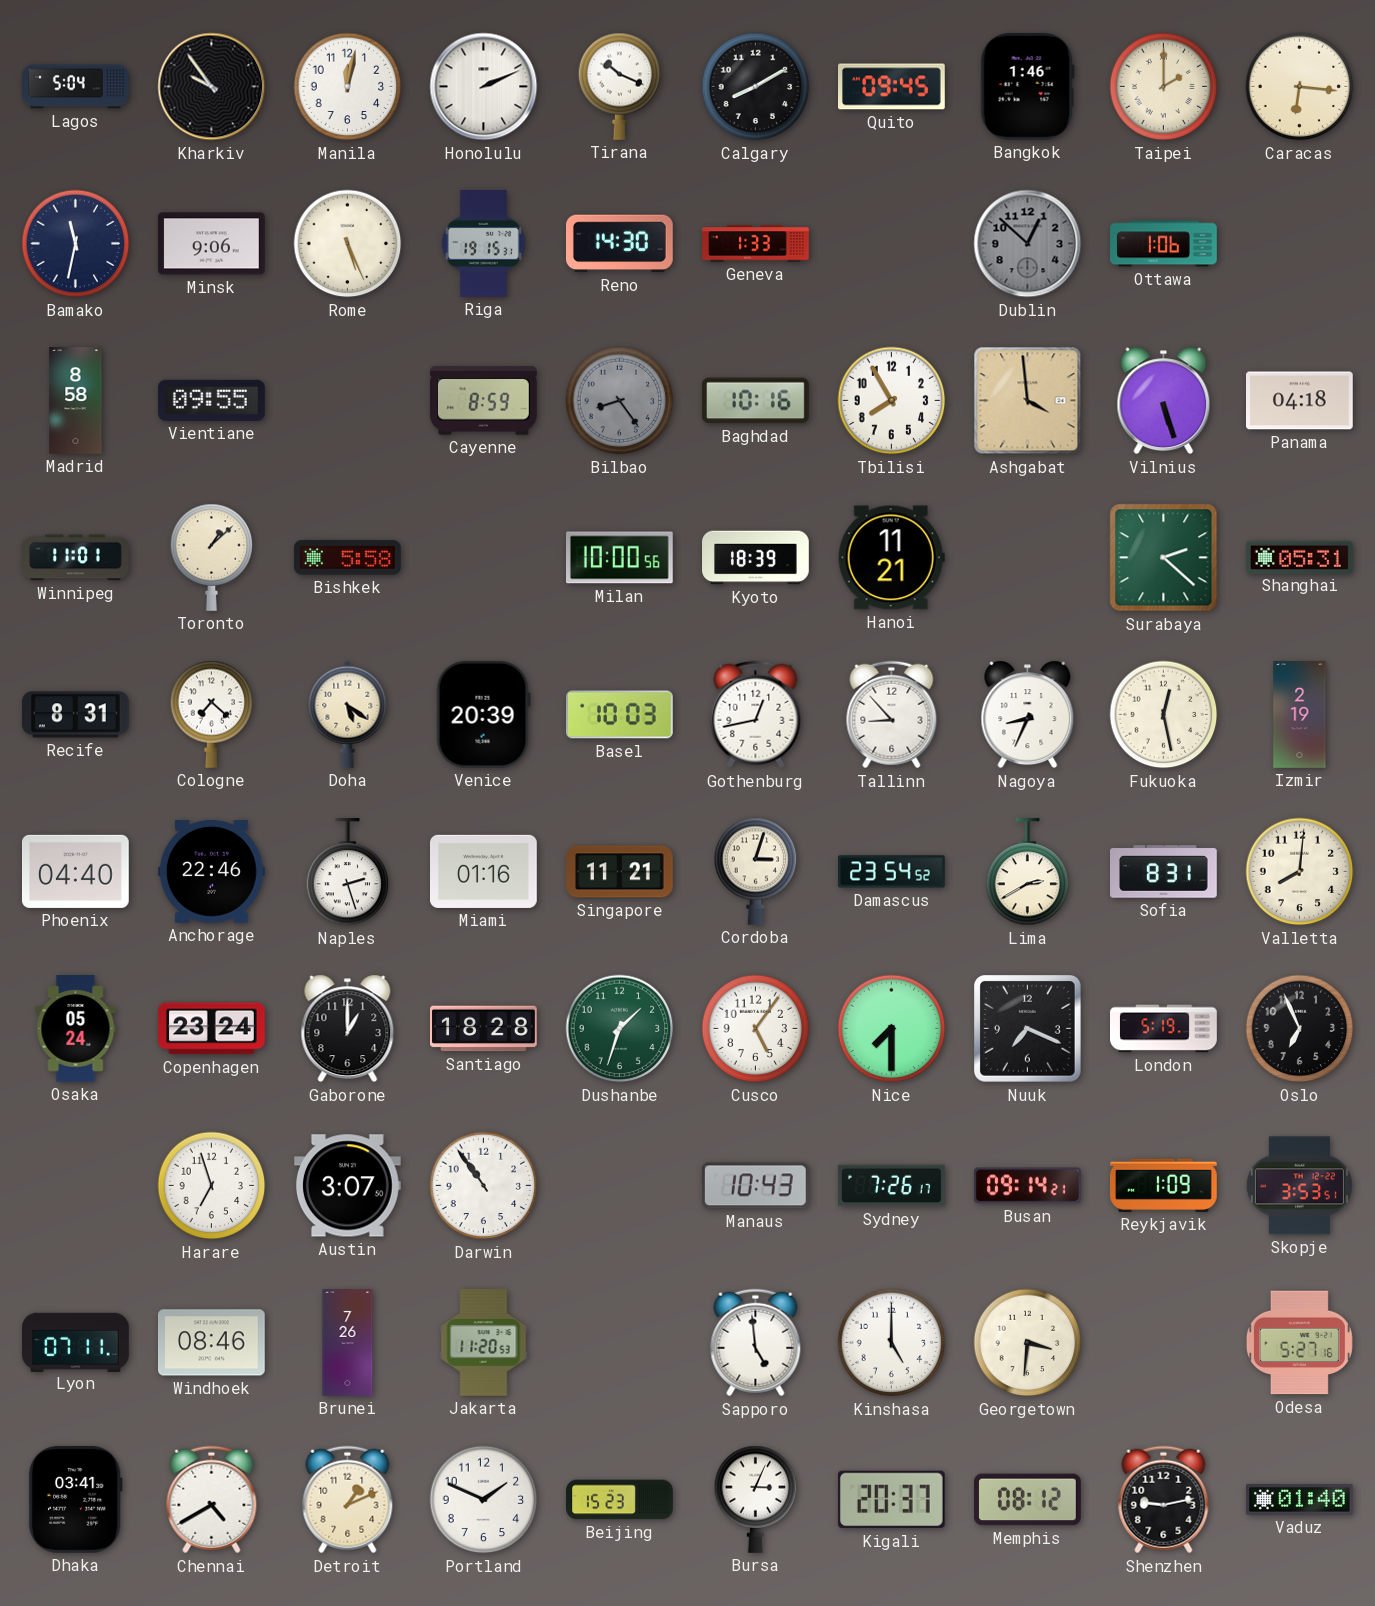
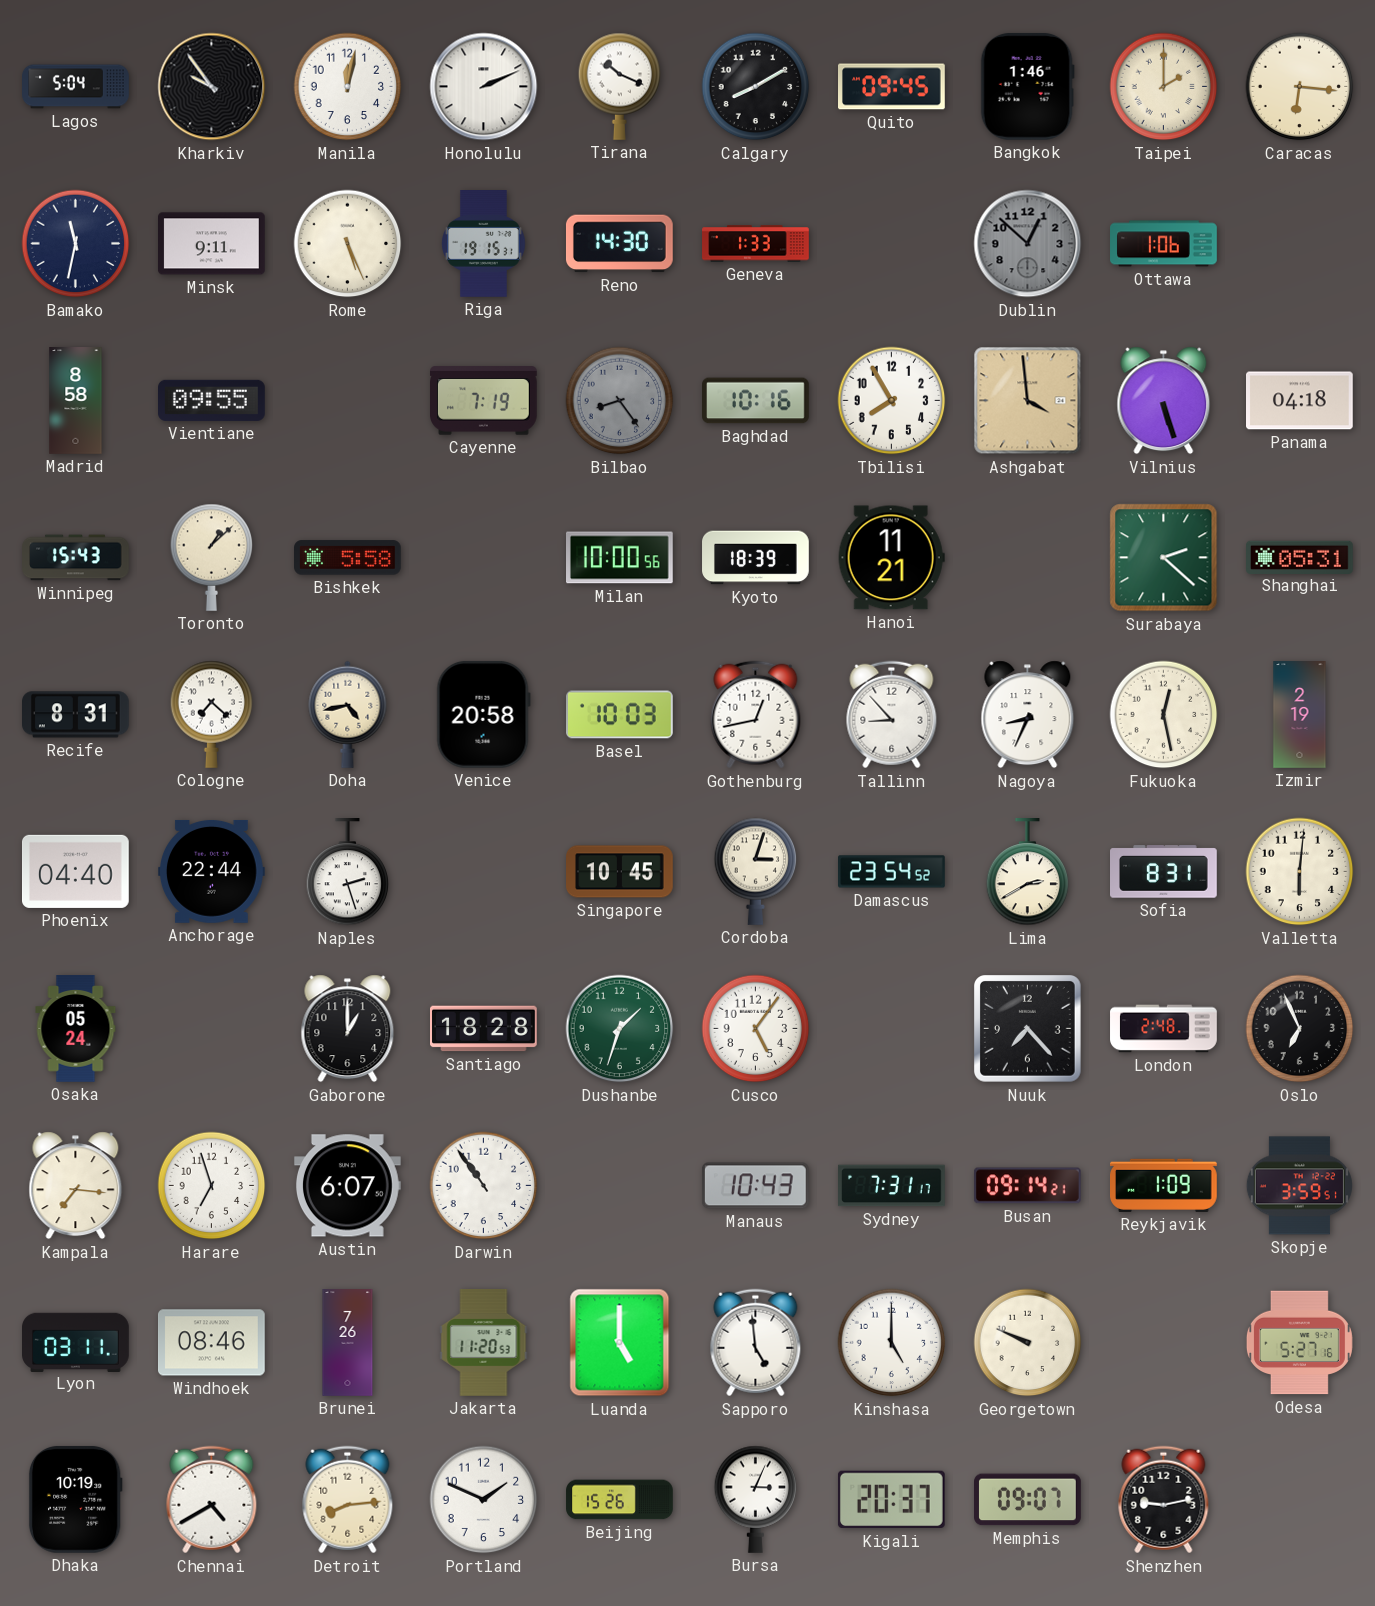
Minsk: 9:06 -> 9:11 (212, 244)
Cayenne: 8:59 -> 7:19 (484, 401)
Winnipeg: 11:01 -> 15:43 (76, 558)
Doha: 5:21 -> 4:43 (348, 714)
Venice: 20:39 -> 20:58 (483, 714)
Anchorage: 22:46 -> 22:44 (212, 871)
Miami: 01:16 -> none (484, 871)
Singapore: 11:21 -> 10:45 (620, 872)
Valletta: 8:01 -> 6:01 (1300, 872)
Copenhagen: 23:24 -> none (212, 1029)
Nice: 7:30 -> none (892, 1029)
Nuuk: 7:19 -> 7:23 (1028, 1029)
London: 5:19 -> 2:48 (1164, 1029)
Kampala: none -> 7:16 (76, 1186)
Austin: 3:07 -> 6:07 (347, 1186)
Sydney: 7:26 -> 7:31 (892, 1186)
Skopje: 3:53 -> 3:59 (1299, 1186)
Lyon: 07:11 -> 03:11 (76, 1342)
Luanda: none -> 5:00 (620, 1343)
Georgetown: 3:31 -> 9:49 (1028, 1343)
Dhaka: 03:41 -> 10:19 (75, 1499)
Detroit: 1:11 -> 8:14 (348, 1500)
Beijing: 15:23 -> 15:26 (620, 1500)
Memphis: 08:12 -> 09:07 (1028, 1500)
Vaduz: 01:40 -> none (1300, 1500)
